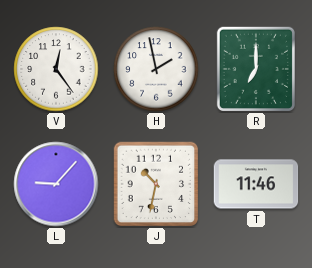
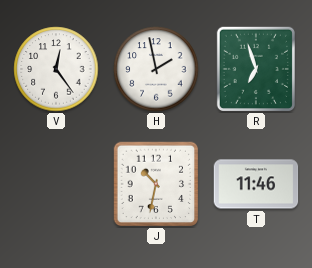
R: 7:00 -> 6:57 (255, 68)
L: 9:07 -> none (56, 184)
